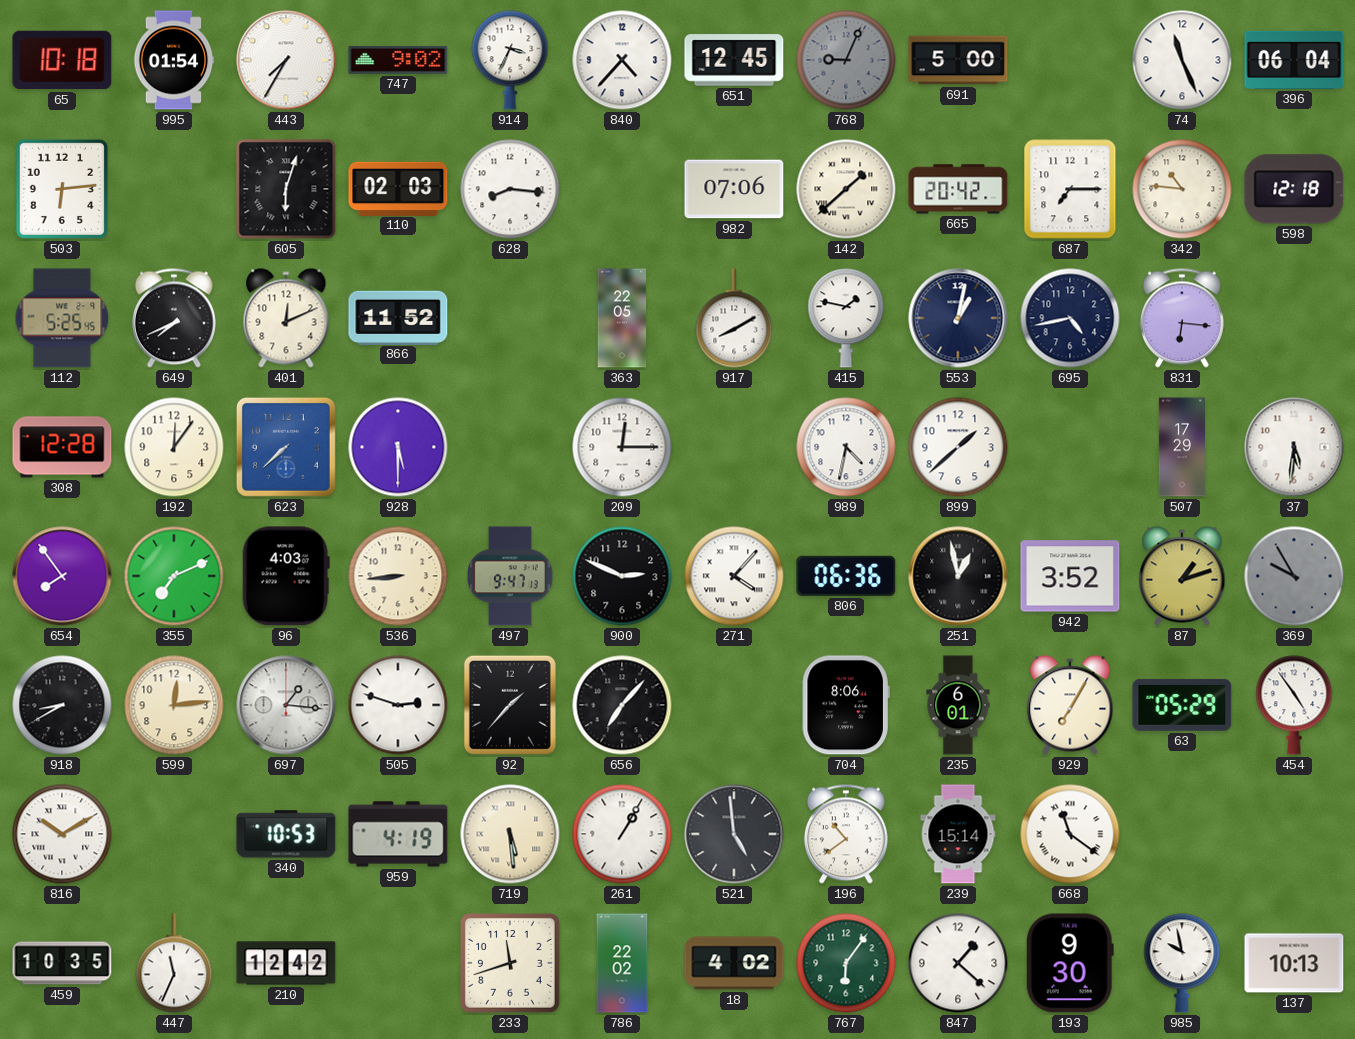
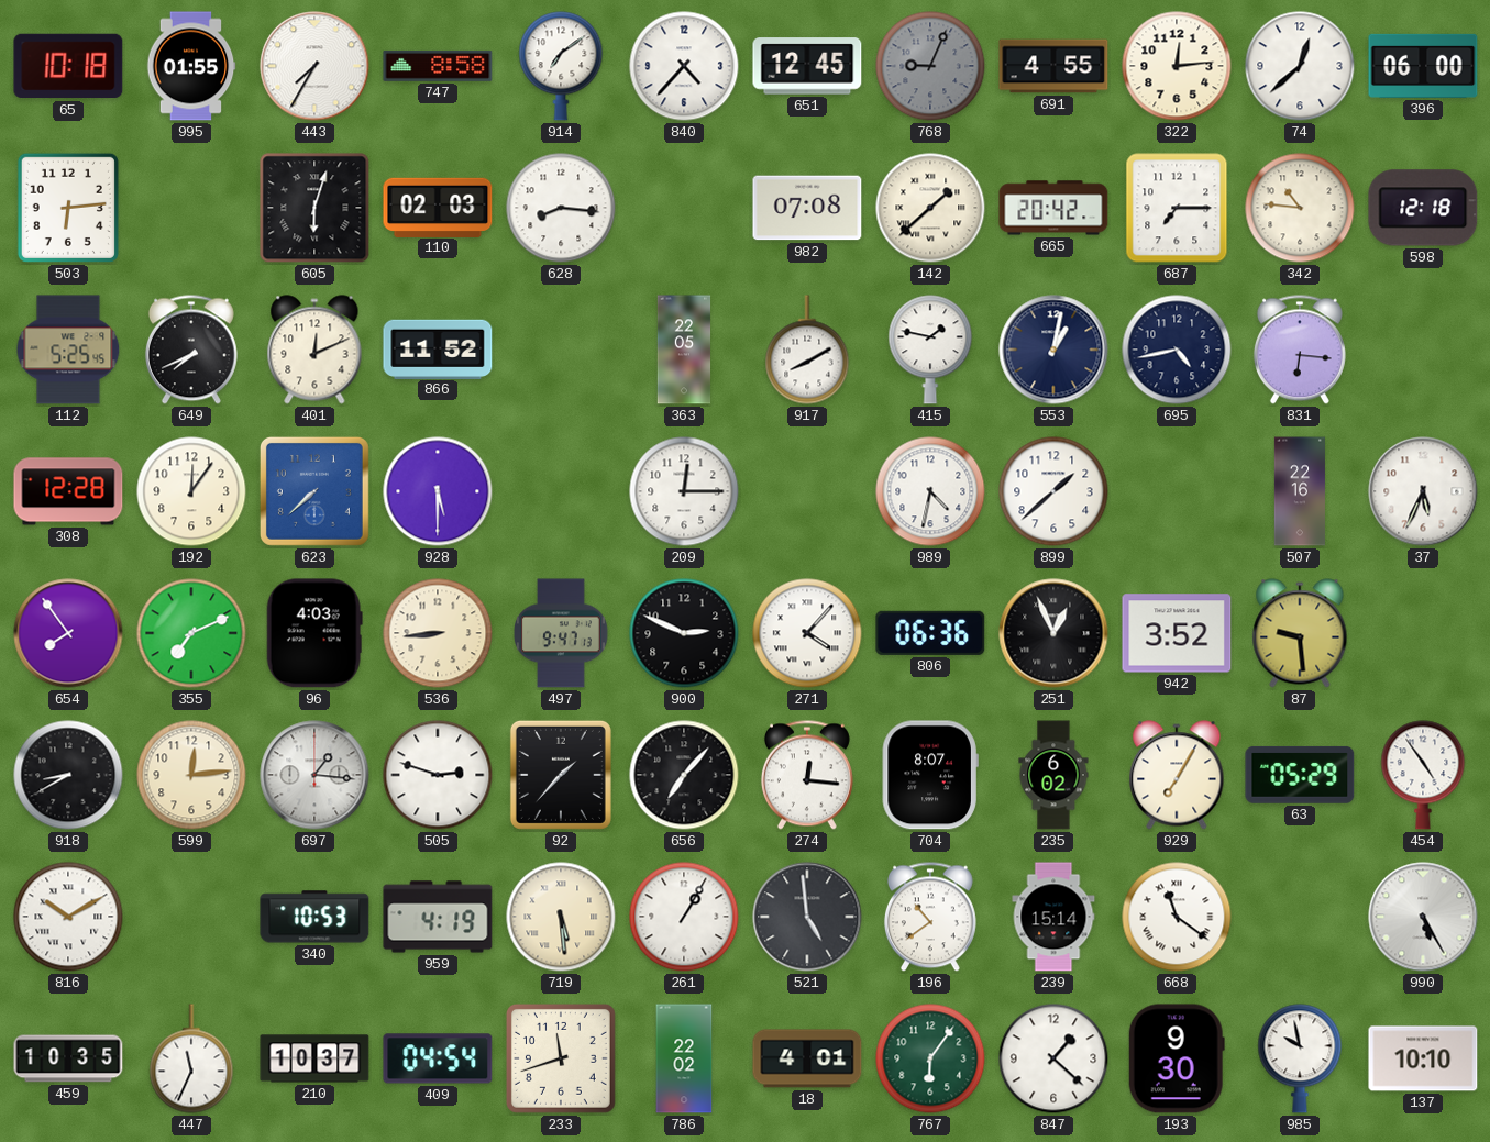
995: 01:54 -> 01:55 (191, 66)
747: 9:02 -> 8:58 (438, 66)
914: 3:34 -> 7:09 (561, 66)
691: 5:00 -> 4:55 (1053, 66)
322: none -> 12:14 (1177, 66)
74: 11:26 -> 12:38 (1300, 66)
396: 06:04 -> 06:00 (1423, 66)
982: 07:06 -> 07:08 (807, 208)
507: 17:29 -> 22:16 (1300, 491)
37: 5:31 -> 5:34 (1423, 491)
251: 12:58 -> 12:56 (1053, 633)
87: 1:12 -> 9:29 (1300, 633)
369: 9:55 -> none (1294, 576)
274: none -> 12:16 (807, 775)
704: 8:06 -> 8:07 (930, 775)
235: 6:01 -> 6:02 (1053, 775)
990: none -> 5:25 (1423, 917)
210: 12:42 -> 10:37 (314, 1058)
409: none -> 04:54 (438, 1058)
18: 4:02 -> 4:01 (807, 1058)
137: 10:13 -> 10:10 (1423, 1058)
